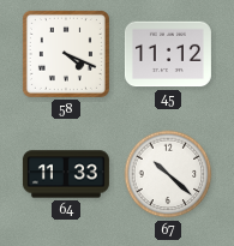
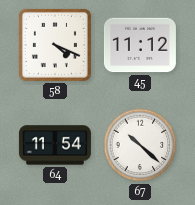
64: 11:33 -> 11:54 (55, 145)
